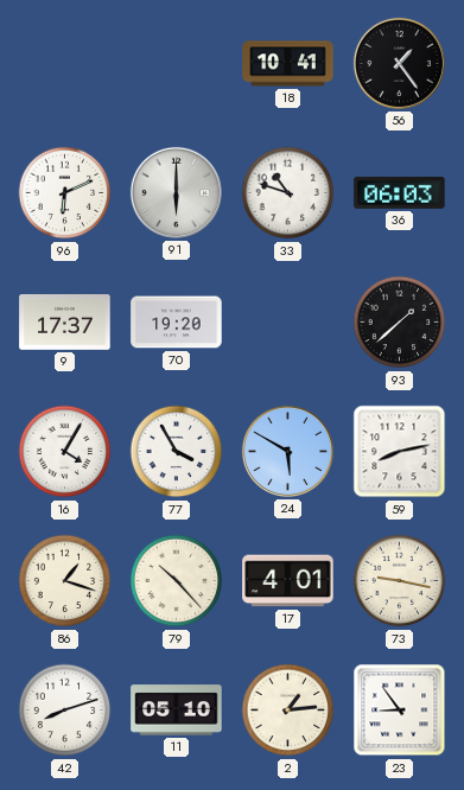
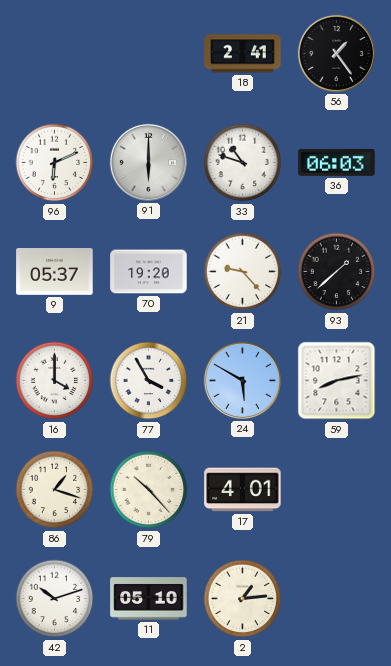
18: 10:41 -> 2:41 (243, 54)
9: 17:37 -> 05:37 (55, 272)
21: none -> 9:23 (243, 272)
16: 4:05 -> 4:00 (55, 381)
73: 9:17 -> none (400, 581)
42: 8:12 -> 10:12 (55, 599)
23: 8:54 -> none (400, 711)
